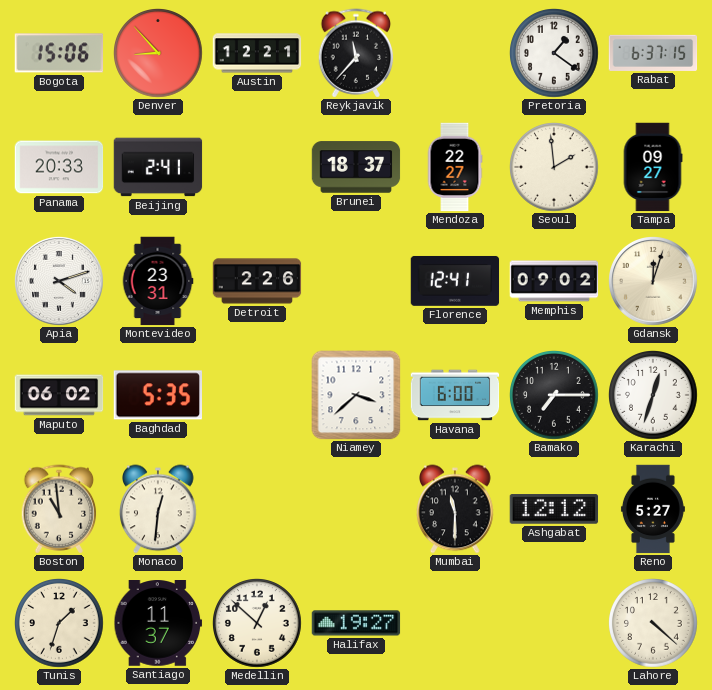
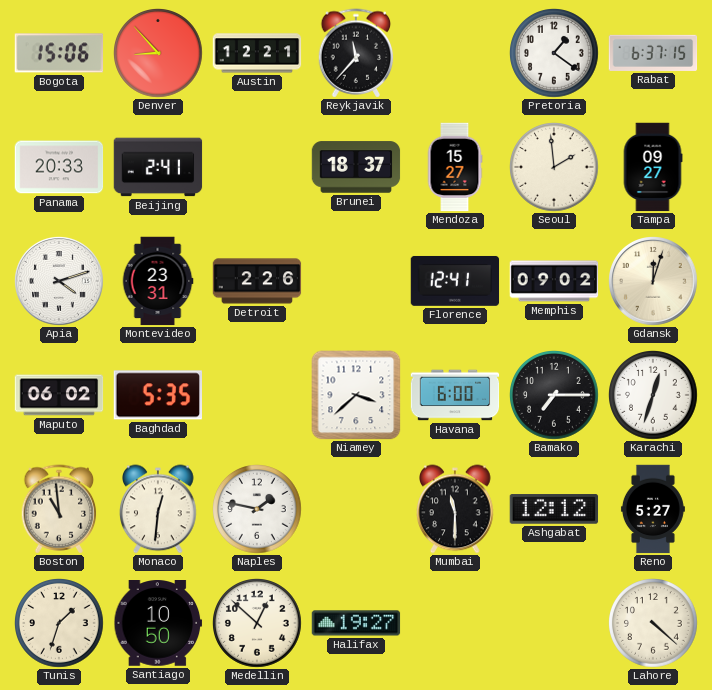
Mendoza: 22:27 -> 15:27 (455, 167)
Naples: none -> 1:47 (258, 510)
Santiago: 11:37 -> 10:50 (158, 624)
